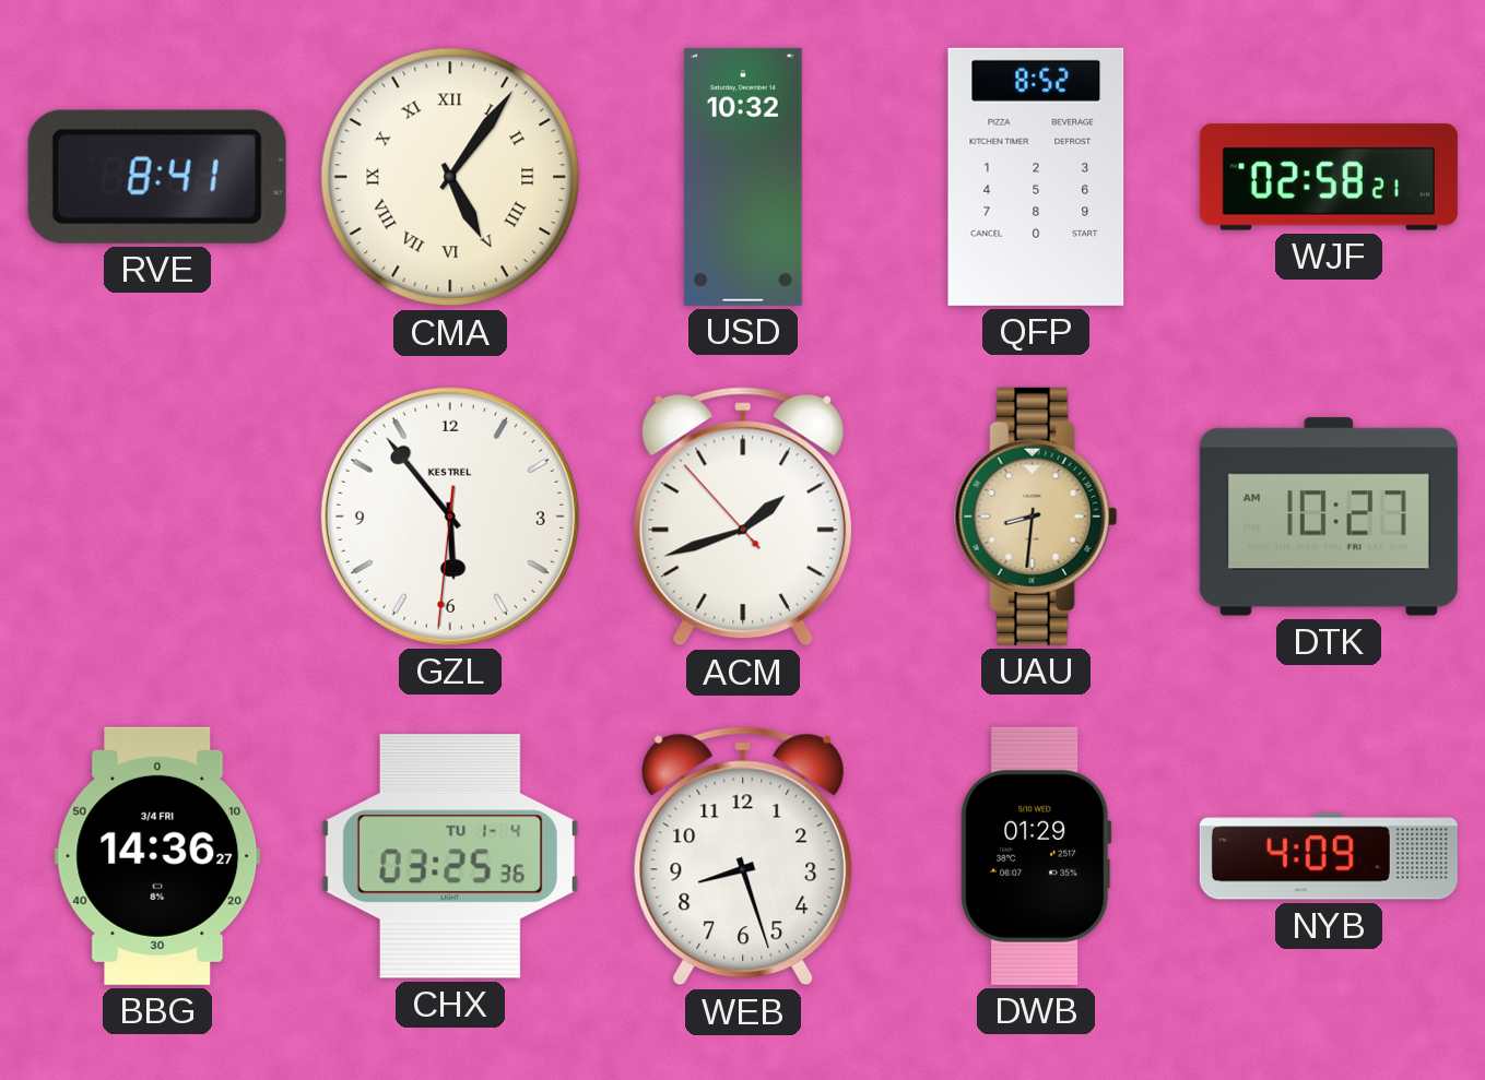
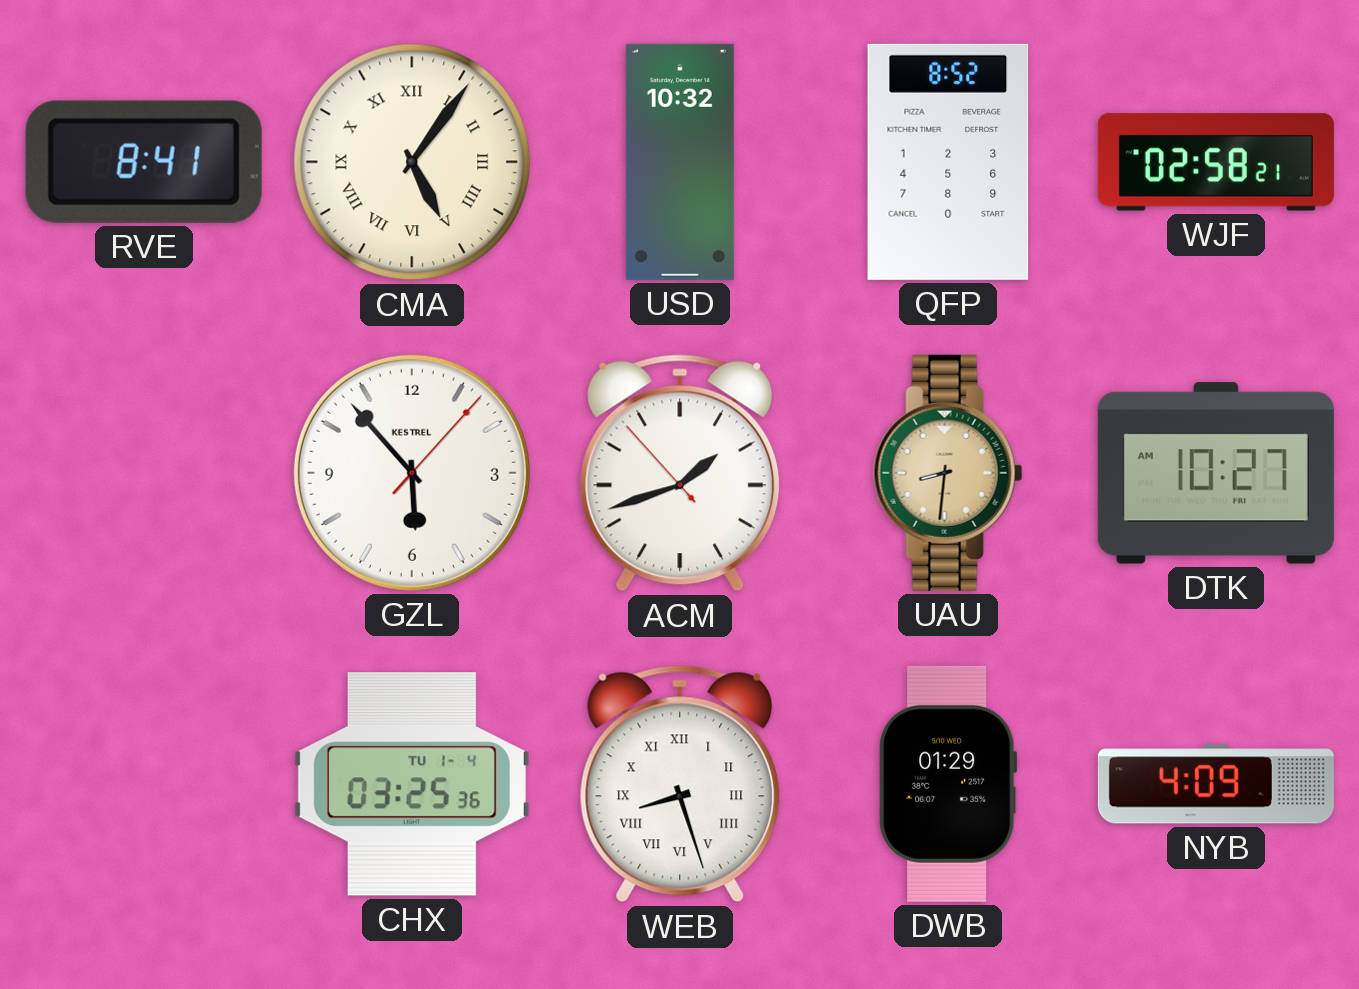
GZL: 5:53:31 -> 5:53:07 (412, 473)
BBG: 14:36 -> none (157, 856)
WEB numerals: Arabic -> Roman (680, 784)
